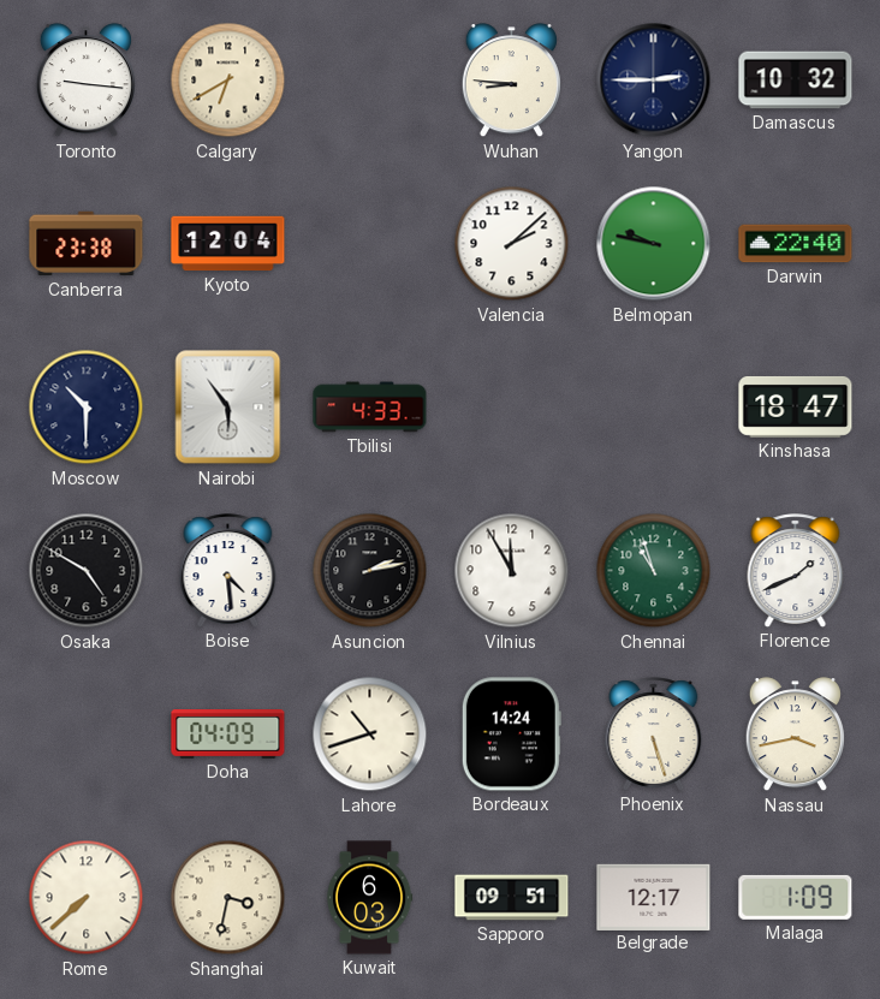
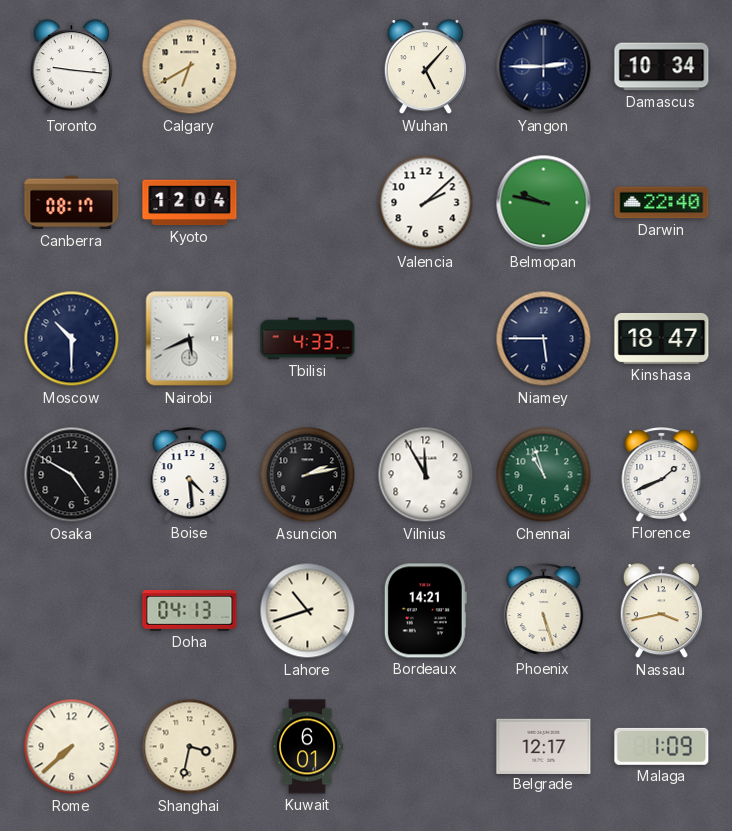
Wuhan: 8:46 -> 5:07 (425, 67)
Damascus: 10:32 -> 10:34 (662, 67)
Canberra: 23:38 -> 08:17 (72, 203)
Nairobi: 5:54 -> 5:41 (190, 339)
Niamey: none -> 5:45 (544, 339)
Doha: 04:09 -> 04:13 (190, 611)
Bordeaux: 14:24 -> 14:21 (425, 611)
Kuwait: 6:03 -> 6:01 (307, 747)
Sapporo: 09:51 -> none (512, 898)
